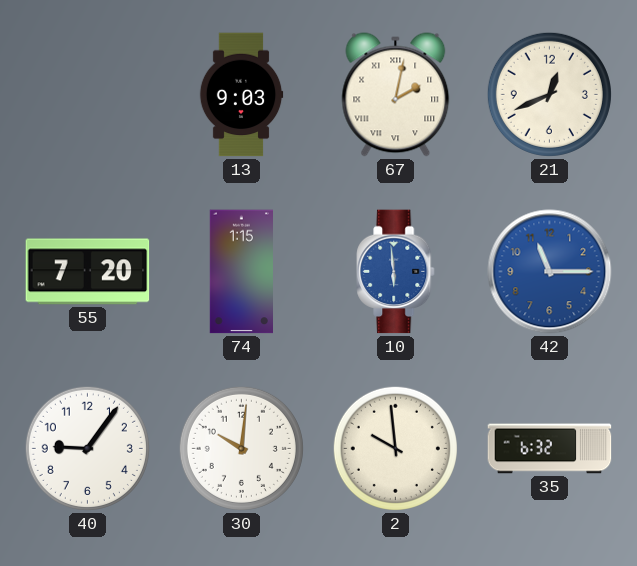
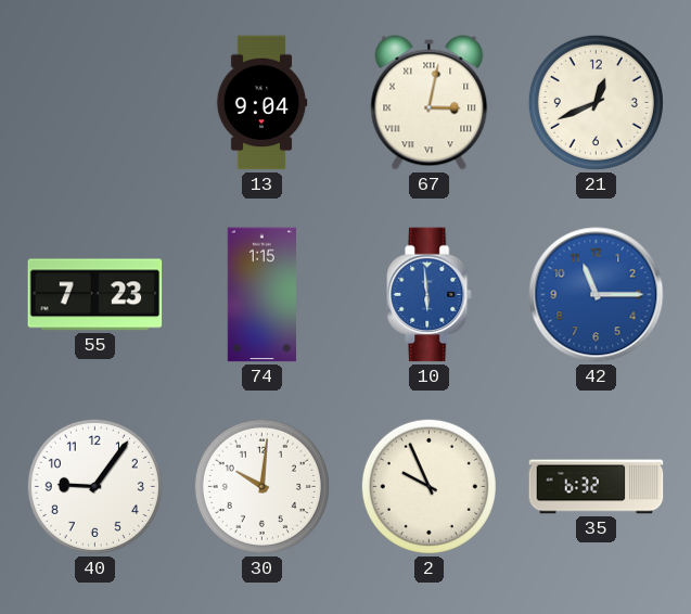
13: 9:03 -> 9:04 (261, 103)
67: 2:02 -> 3:02 (430, 103)
55: 7:20 -> 7:23 (95, 295)
2: 9:59 -> 9:56 (428, 486)
